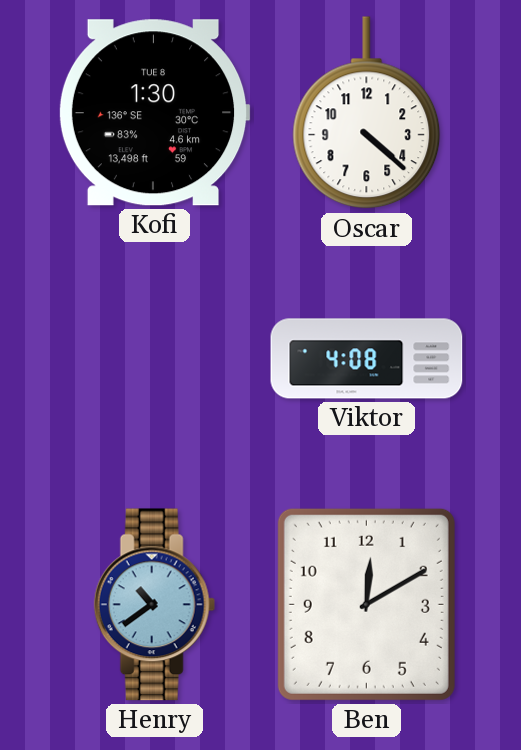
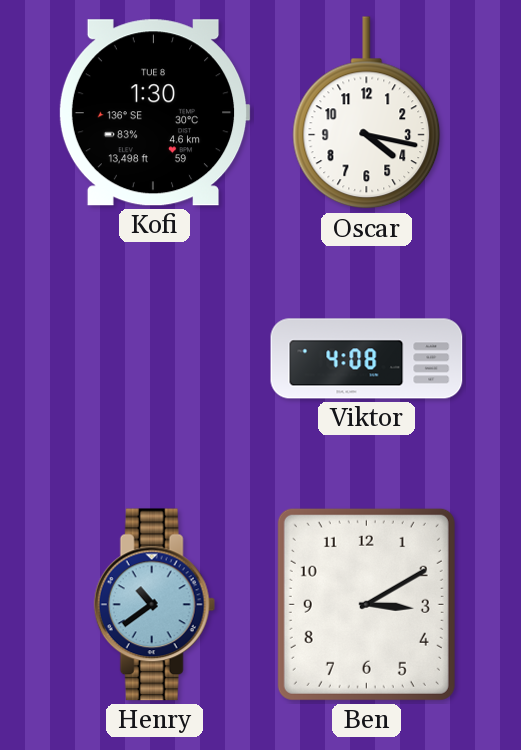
Oscar: 4:22 -> 4:17 (367, 113)
Ben: 12:10 -> 3:10 (366, 604)
